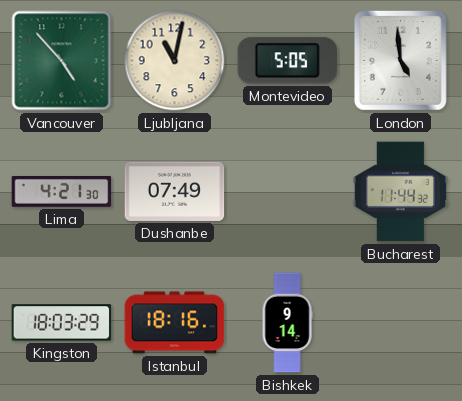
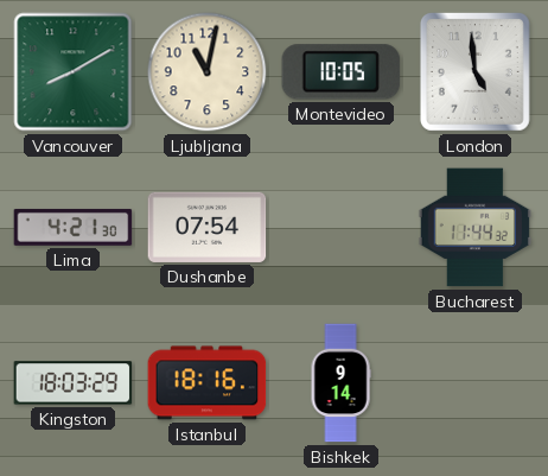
Vancouver: 4:53 -> 8:10 (74, 72)
Montevideo: 5:05 -> 10:05 (342, 72)
Dushanbe: 07:49 -> 07:54 (208, 227)
